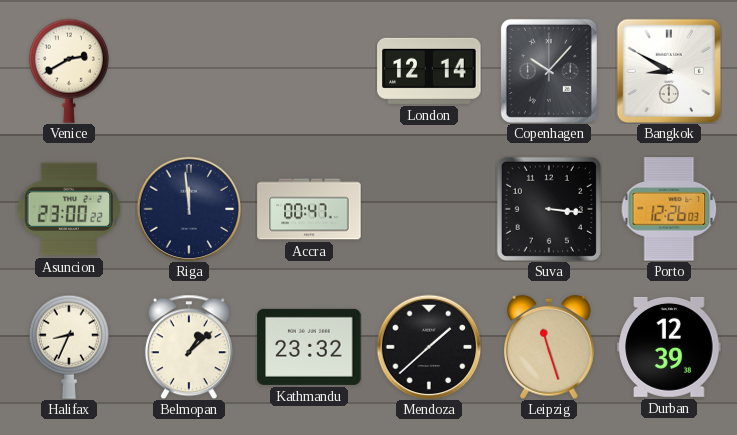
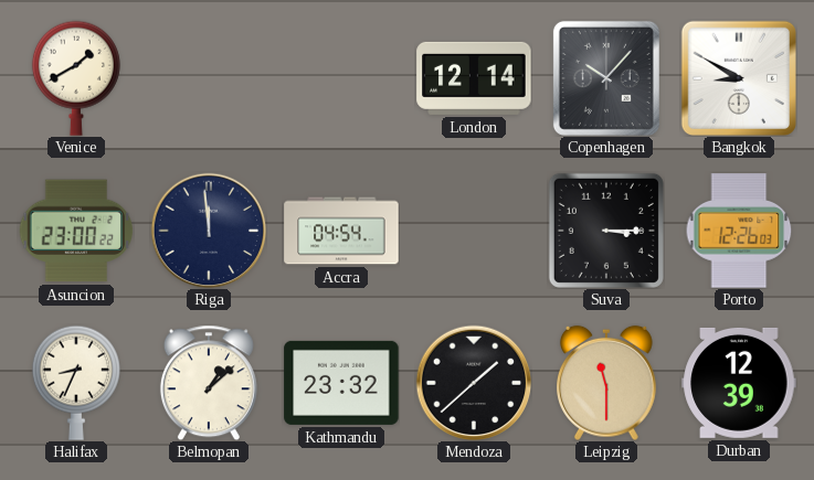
Venice: 2:40 -> 1:40 (76, 78)
Accra: 00:47 -> 04:54 (341, 231)
Suva: 3:16 -> 3:15 (606, 231)
Leipzig: 11:27 -> 11:30 (607, 383)
